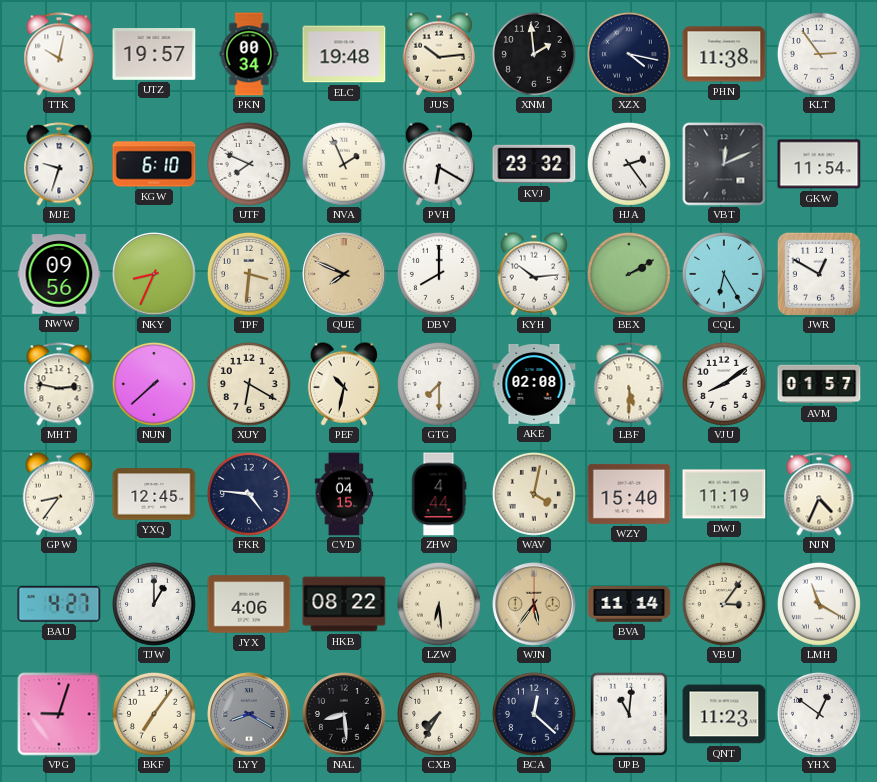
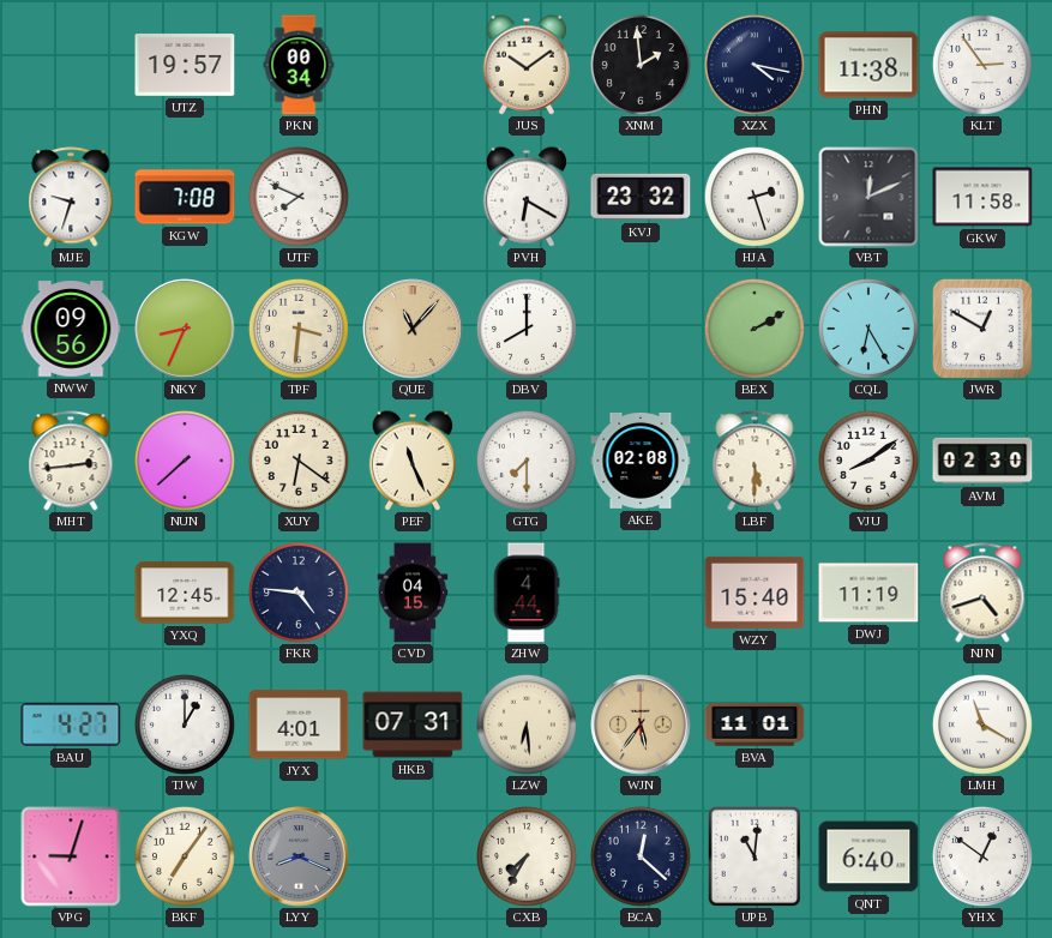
TTK: 10:02 -> none (59, 54)
ELC: 19:48 -> none (344, 54)
JUS: 10:14 -> 10:09 (525, 65)
KGW: 6:10 -> 7:08 (185, 197)
NVA: 1:56 -> none (344, 164)
HJA: 2:24 -> 2:27 (755, 197)
GKW: 11:54 -> 11:58 (982, 197)
QUE: 7:49 -> 11:07 (413, 329)
KYH: 10:14 -> none (533, 274)
MHT: 2:47 -> 2:44 (71, 461)
XUY: 6:20 -> 6:21 (299, 461)
PEF: 10:32 -> 11:26 (411, 461)
AVM: 01:57 -> 02:30 (982, 461)
GPW: 8:36 -> none (58, 494)
WAV: 4:02 -> none (534, 494)
NJN: 4:34 -> 4:42 (982, 593)
JYX: 4:06 -> 4:01 (299, 724)
HKB: 08:22 -> 07:31 (413, 724)
BVA: 11:14 -> 11:01 (755, 724)
VBU: 3:06 -> none (724, 604)
LYY: 8:20 -> 8:19 (299, 856)
NAL: 8:29 -> none (344, 714)
QNT: 11:23 -> 6:40 (868, 856)
